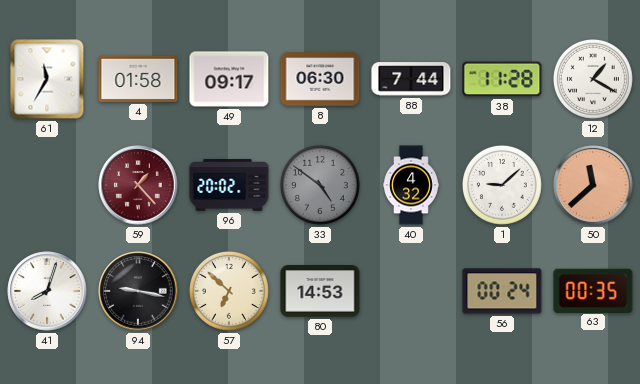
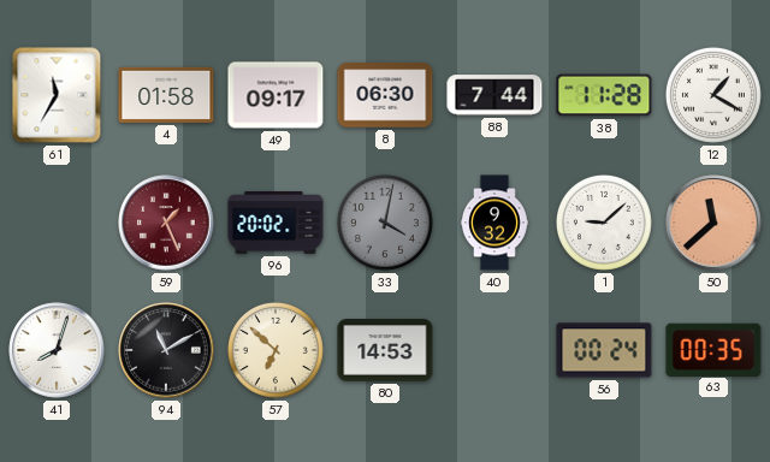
59: 1:23 -> 1:26 (166, 223)
33: 4:51 -> 4:02 (385, 224)
40: 4:32 -> 9:32 (494, 223)
94: 9:17 -> 11:10 (166, 350)
